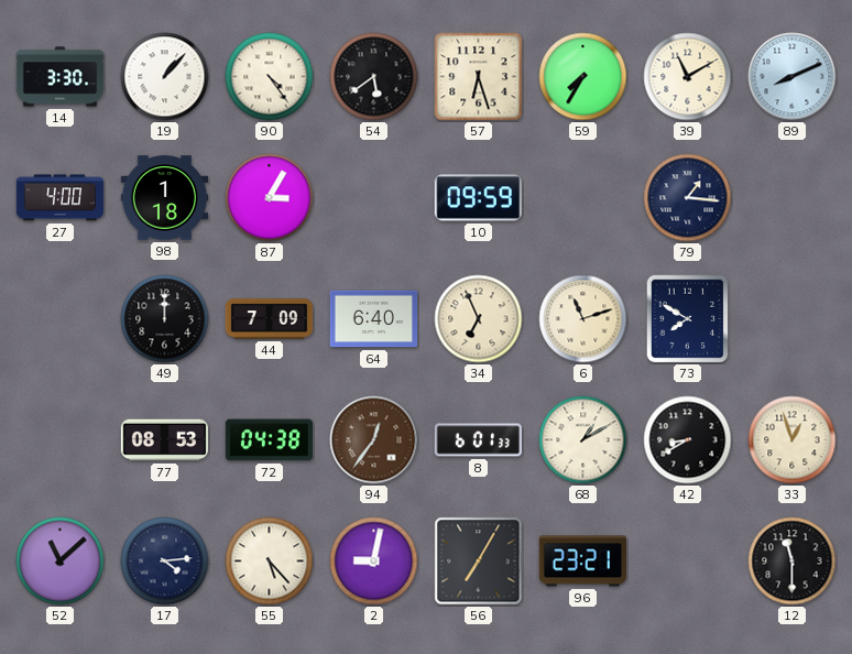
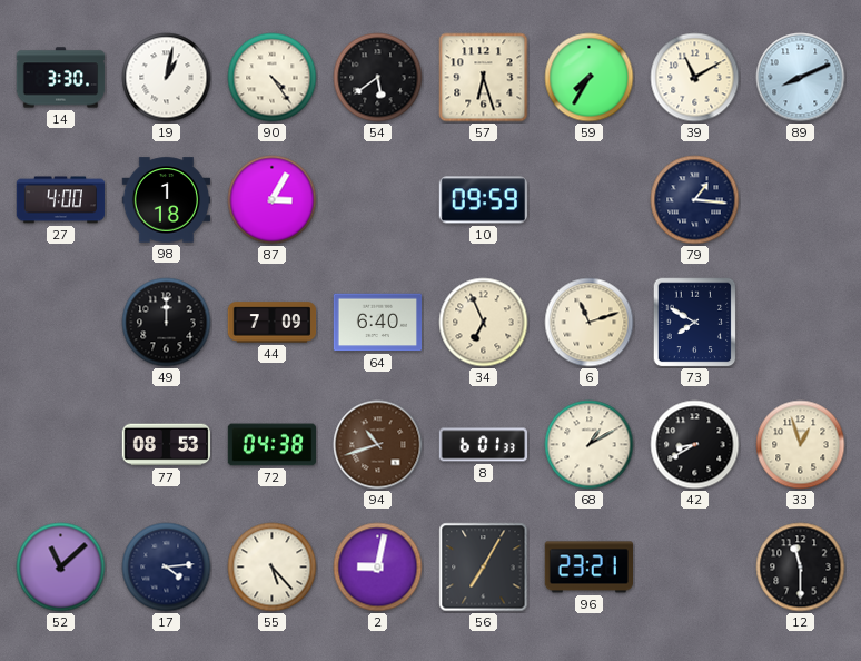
19: 1:07 -> 1:02 (167, 78)
94: 12:36 -> 10:42 (378, 445)
